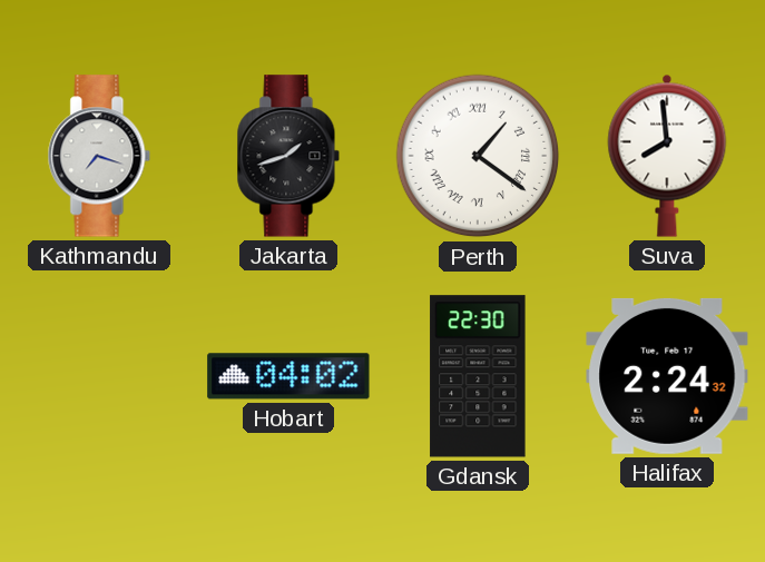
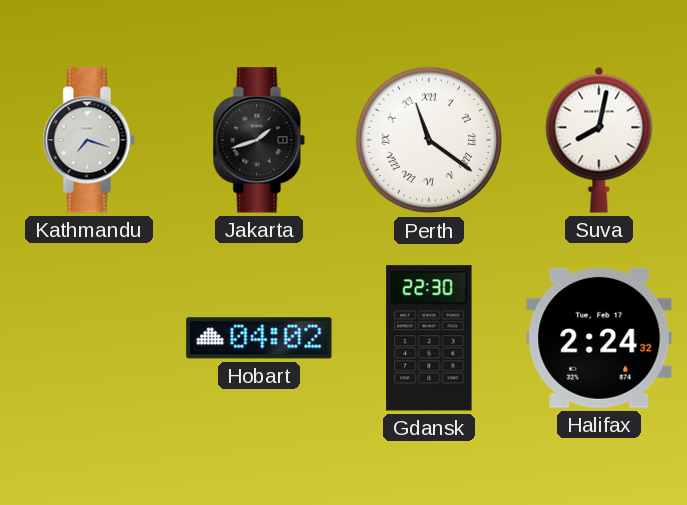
Perth: 1:21 -> 11:21 (429, 140)
Suva: 7:59 -> 8:02 (599, 140)
